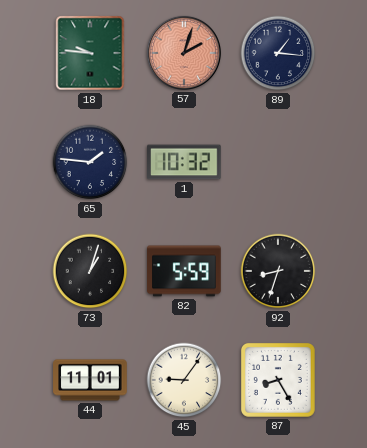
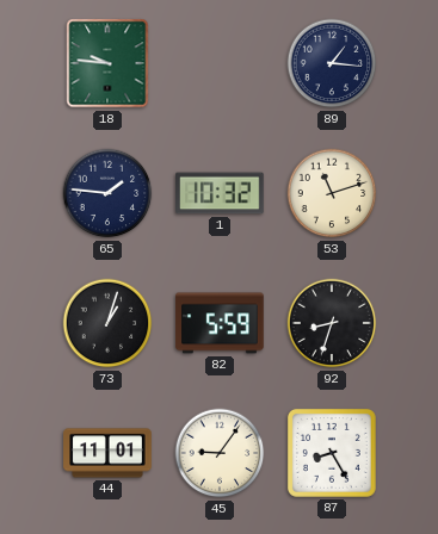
57: 2:03 -> none (184, 53)
53: none -> 11:12 (332, 193)
